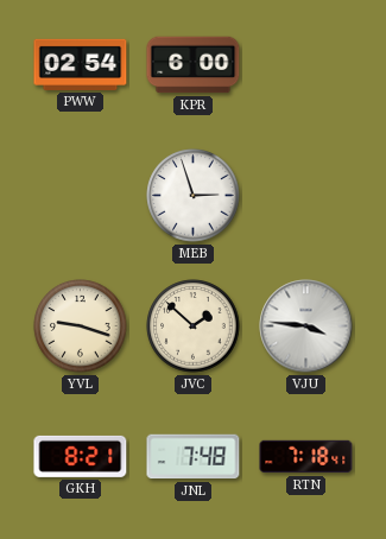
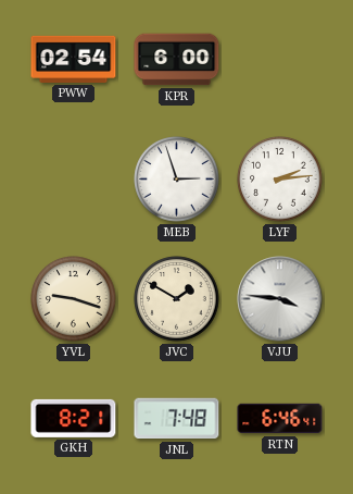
LYF: none -> 2:14 (280, 180)
JVC: 1:52 -> 1:50 (177, 299)
RTN: 7:18 -> 6:46 (280, 419)
